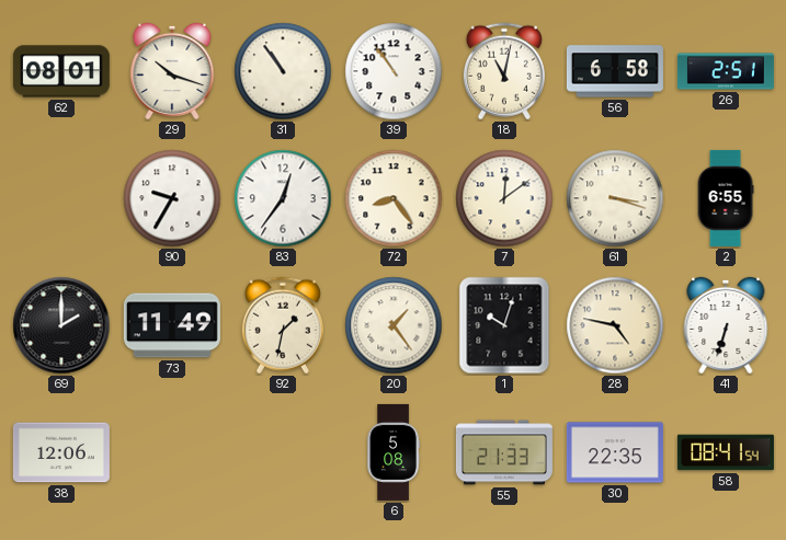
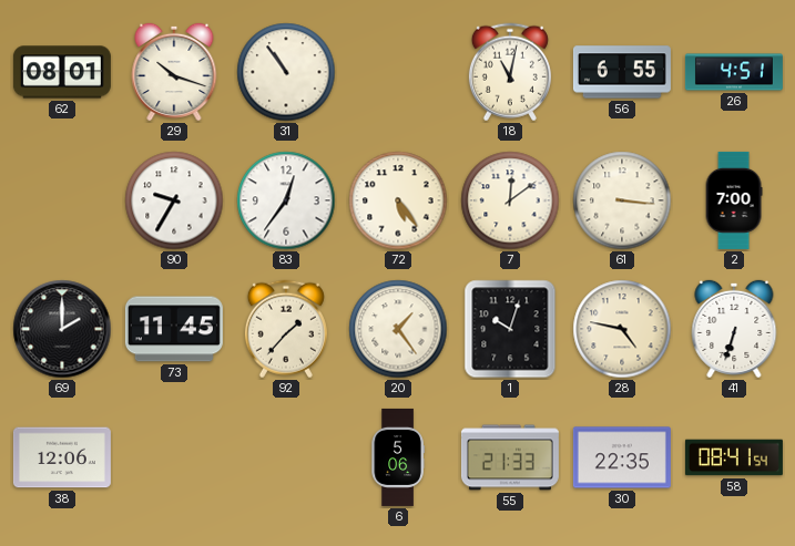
39: 10:54 -> none (394, 71)
56: 6:58 -> 6:55 (622, 72)
26: 2:51 -> 4:51 (734, 72)
72: 8:24 -> 5:24 (398, 200)
61: 3:18 -> 3:16 (622, 200)
2: 6:55 -> 7:00 (734, 200)
73: 11:49 -> 11:45 (174, 329)
92: 1:32 -> 1:37 (286, 329)
6: 5:08 -> 5:06 (398, 457)
